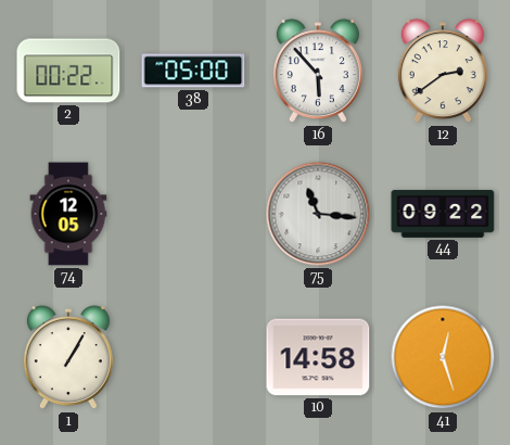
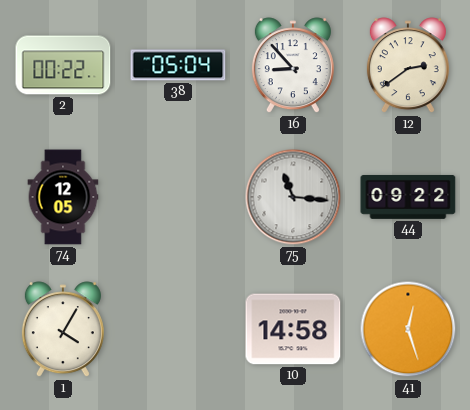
38: 05:00 -> 05:04 (178, 65)
16: 5:53 -> 8:53 (293, 66)
1: 1:05 -> 4:05 (63, 330)
